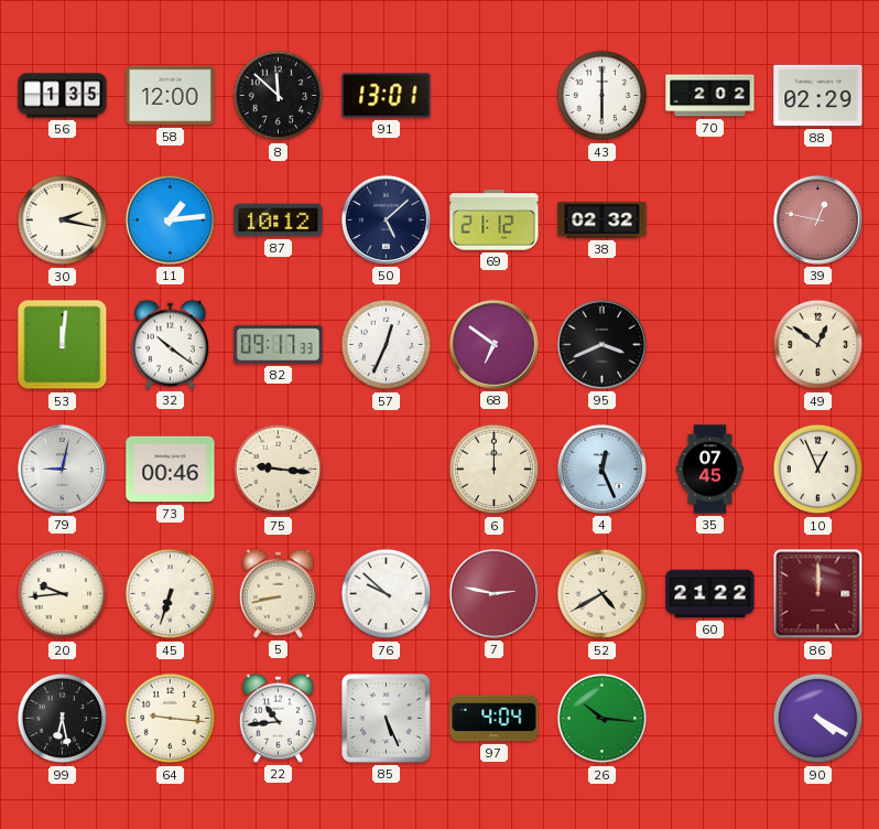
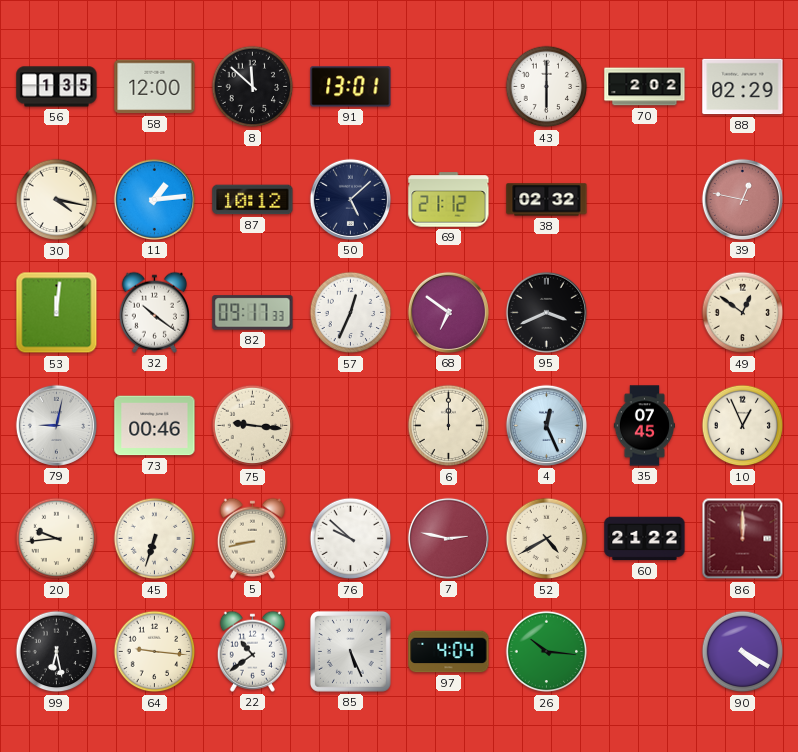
30: 2:17 -> 4:17 (57, 200)
22: 10:44 -> 10:39 (252, 651)
